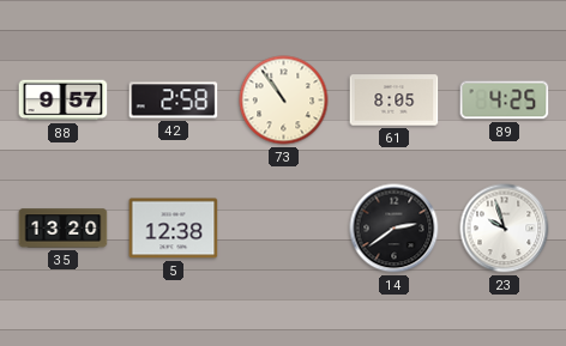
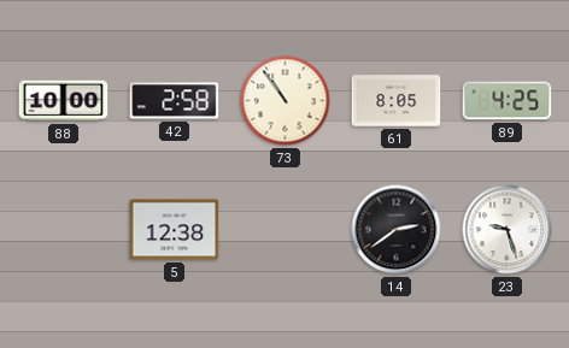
88: 9:57 -> 10:00 (64, 101)
35: 13:20 -> none (64, 229)
23: 9:57 -> 9:27 (508, 230)
